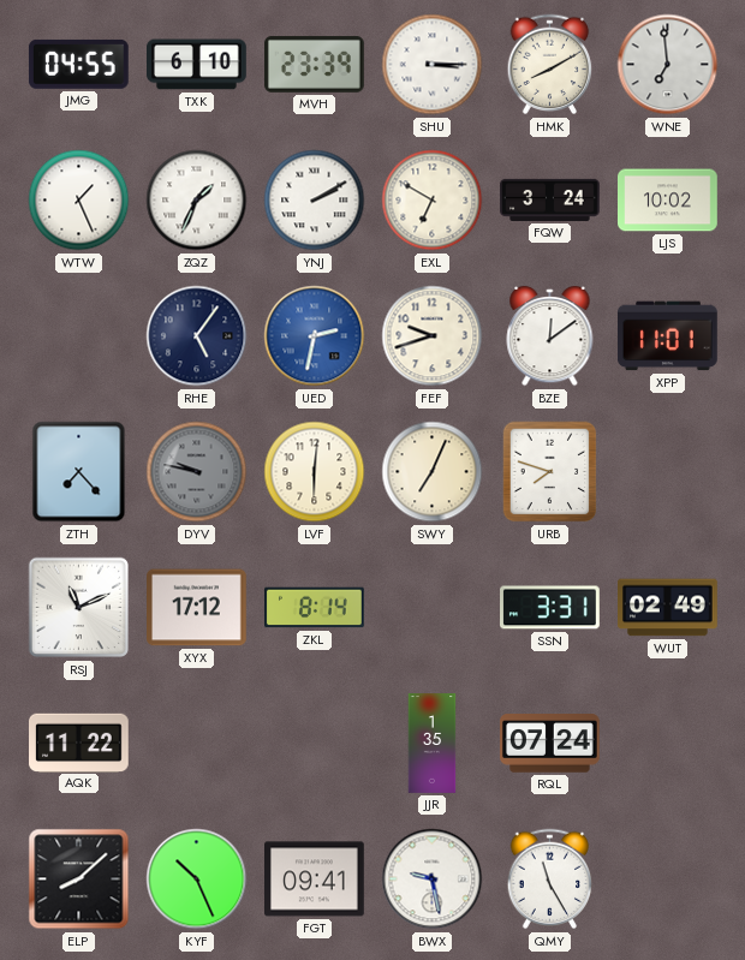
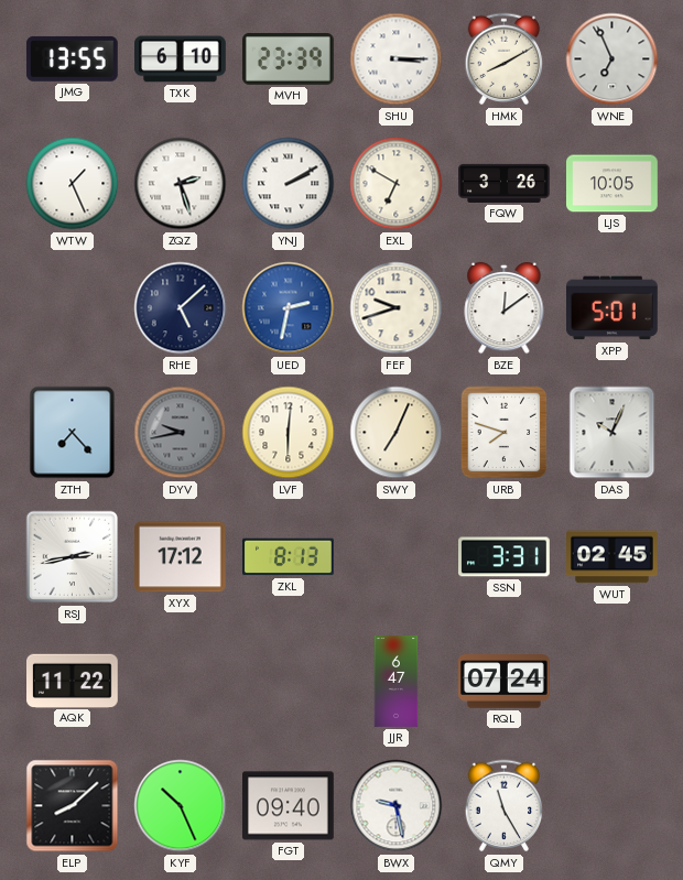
JMG: 04:55 -> 13:55 (72, 58)
WNE: 6:59 -> 6:56 (612, 59)
ZQZ: 1:34 -> 2:27 (181, 184)
FQW: 3:24 -> 3:26 (505, 183)
LJS: 10:02 -> 10:05 (612, 184)
RHE: 5:06 -> 5:08 (181, 308)
XPP: 11:01 -> 5:01 (612, 308)
DYV: 9:47 -> 9:43 (181, 433)
DAS: none -> 10:04 (612, 433)
RSJ: 11:11 -> 2:43 (73, 557)
ZKL: 8:14 -> 8:13 (289, 557)
WUT: 02:49 -> 02:45 (612, 557)
JJR: 1:35 -> 6:47 (397, 682)
FGT: 09:41 -> 09:40 (289, 806)
